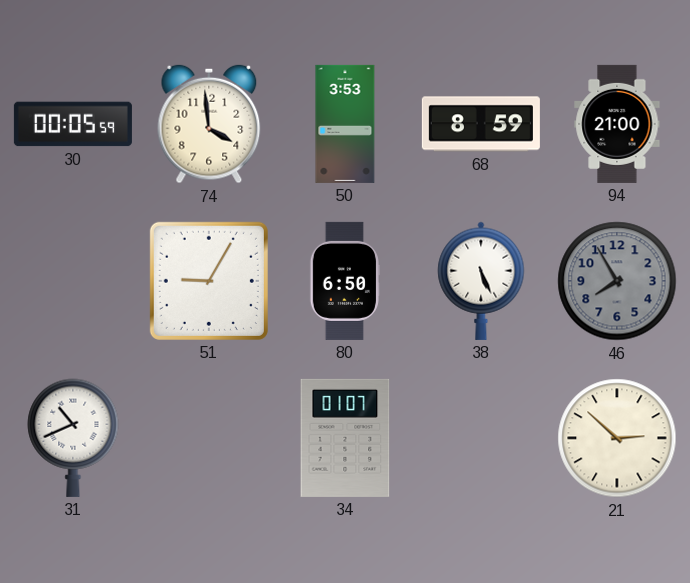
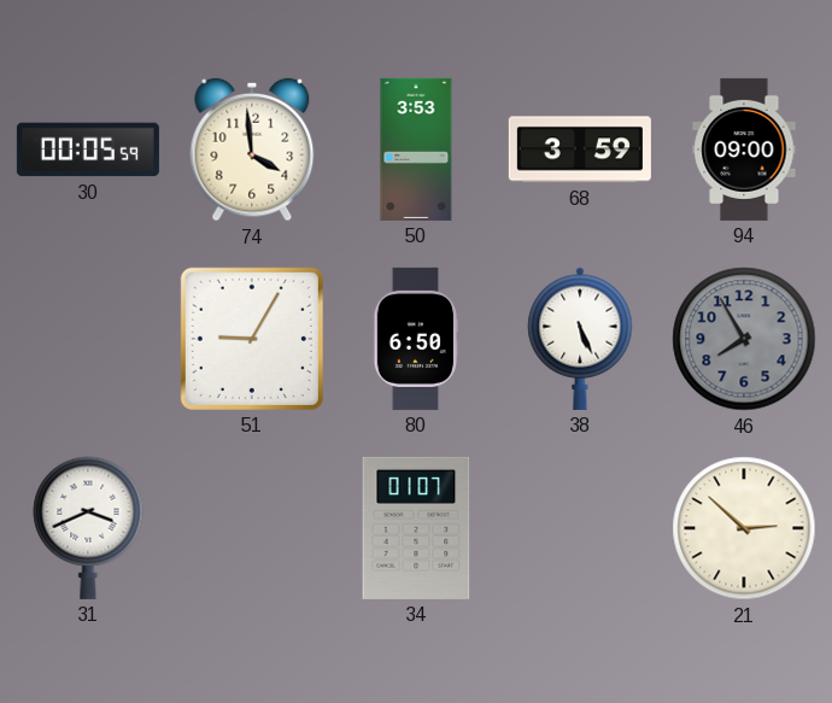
68: 8:59 -> 3:59 (580, 150)
94: 21:00 -> 09:00 (744, 150)
31: 10:41 -> 3:41 (88, 528)
